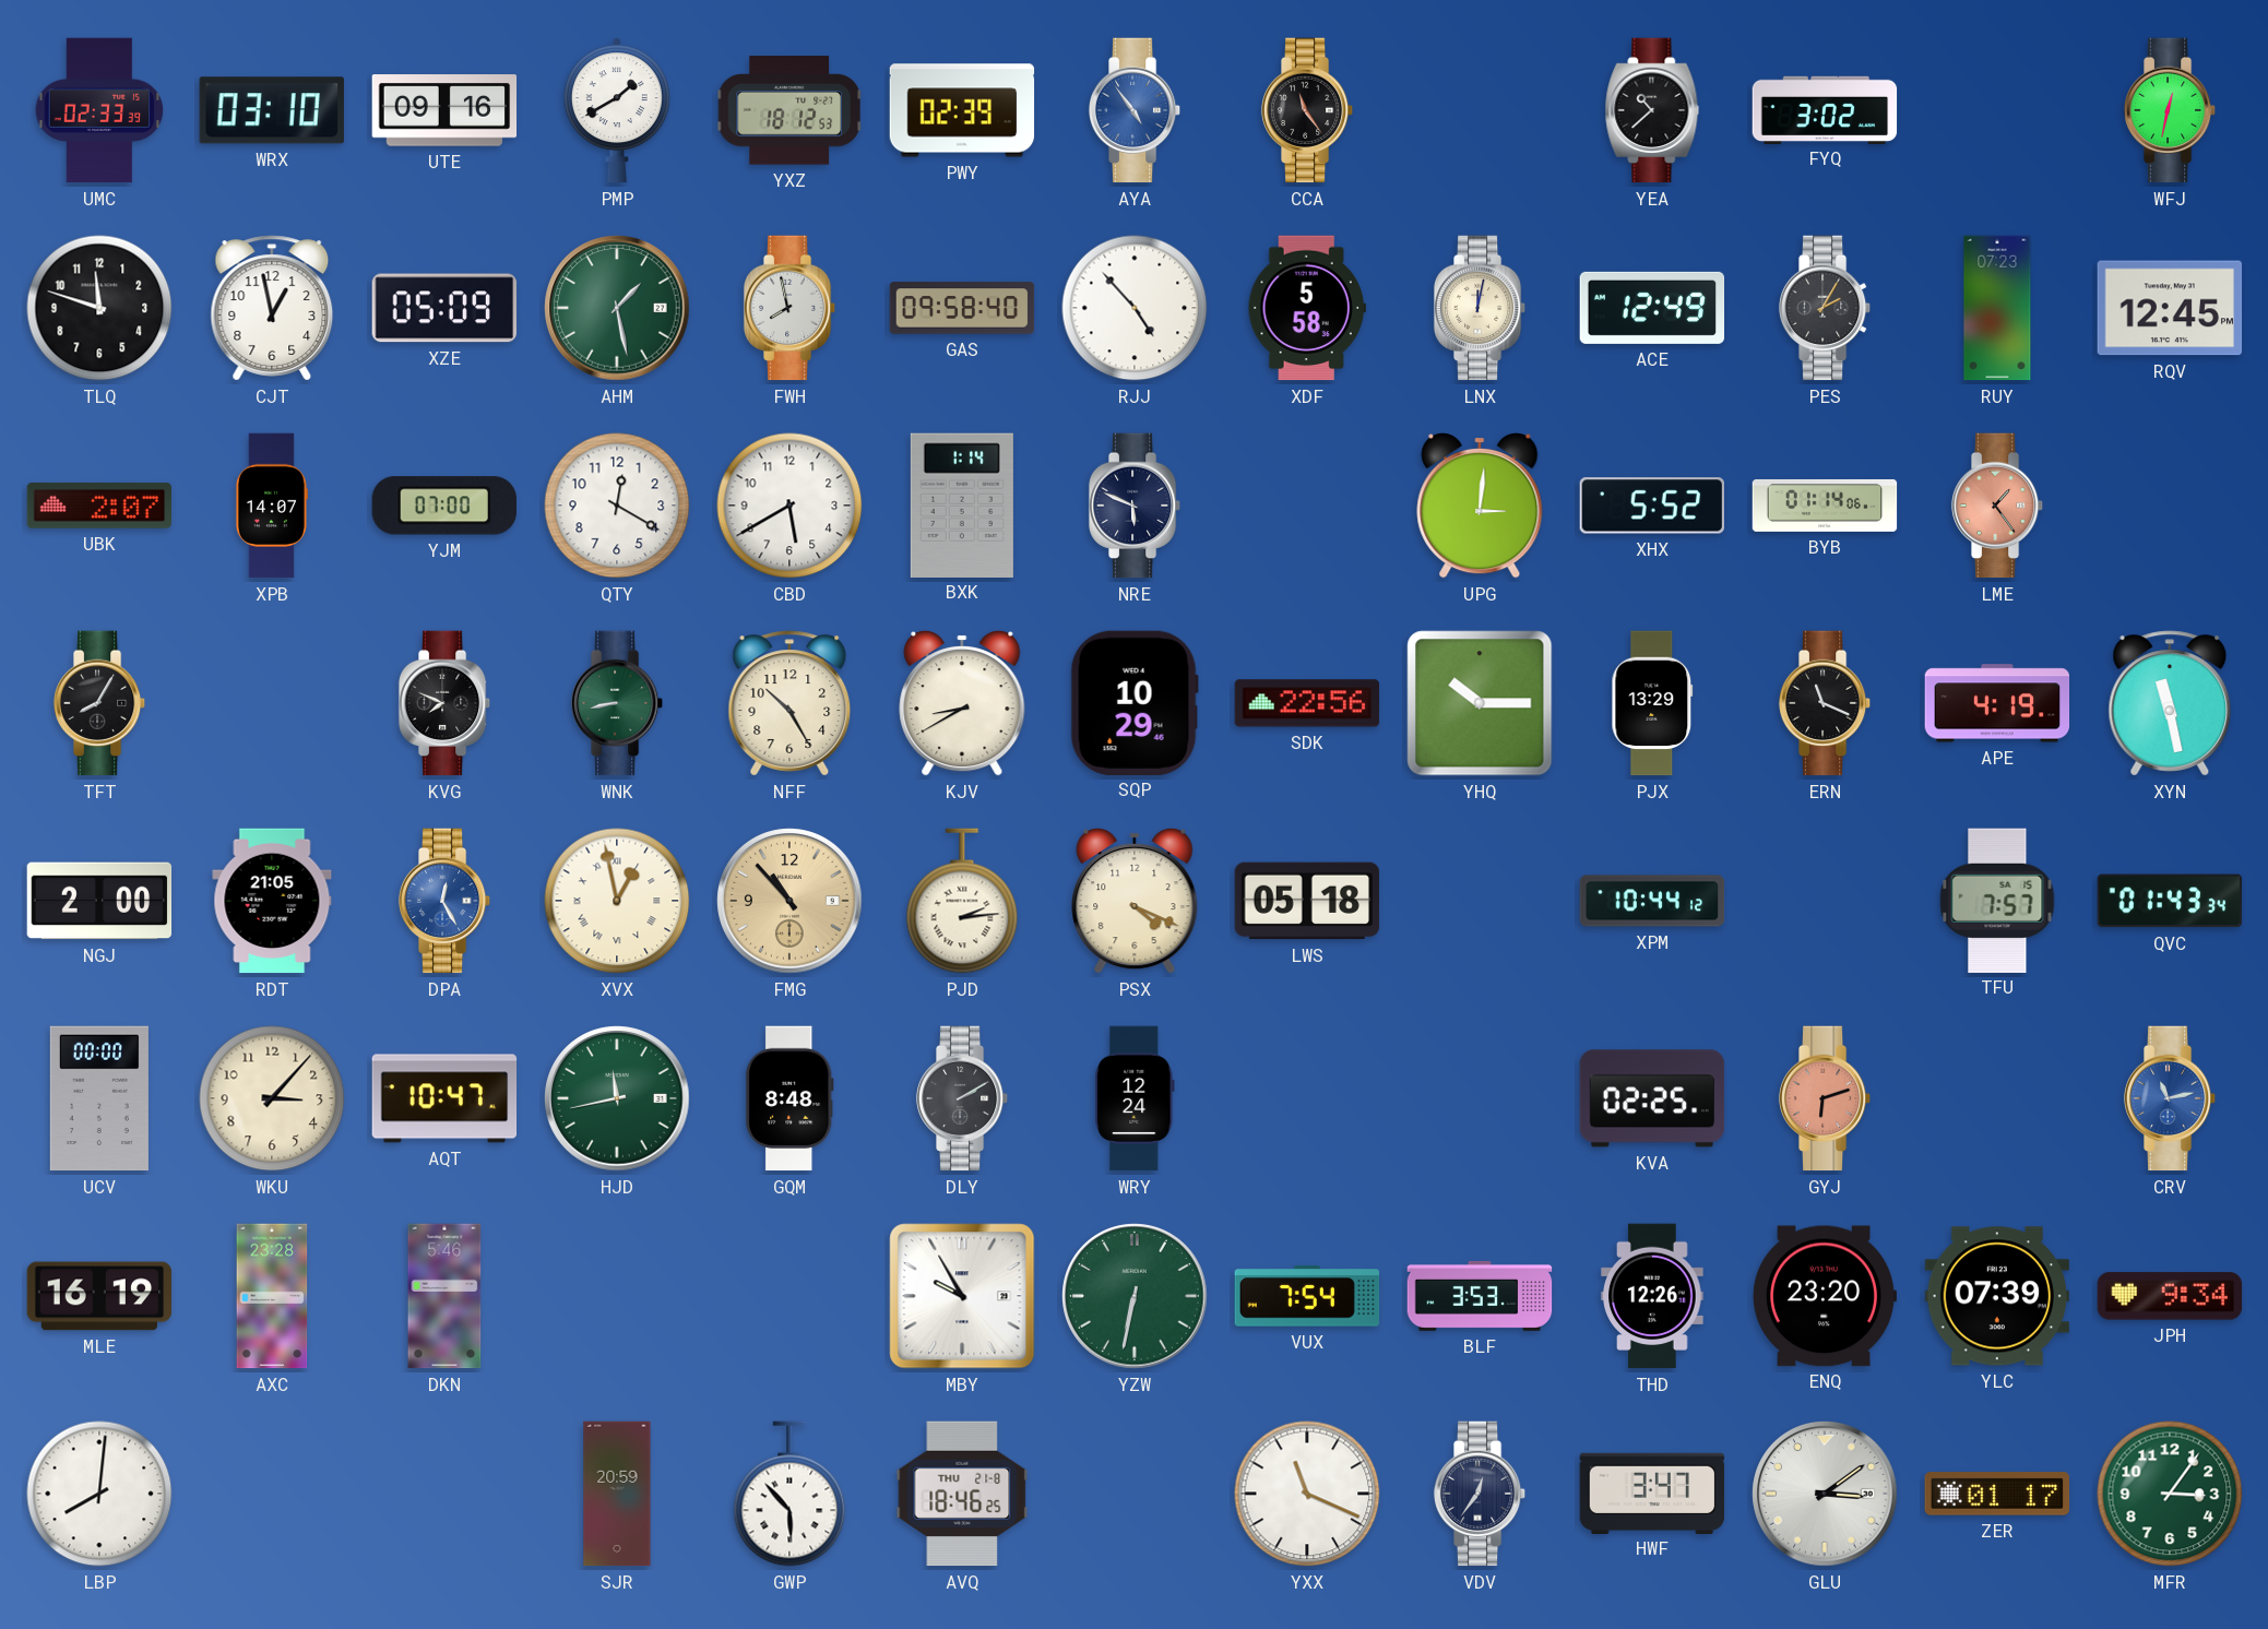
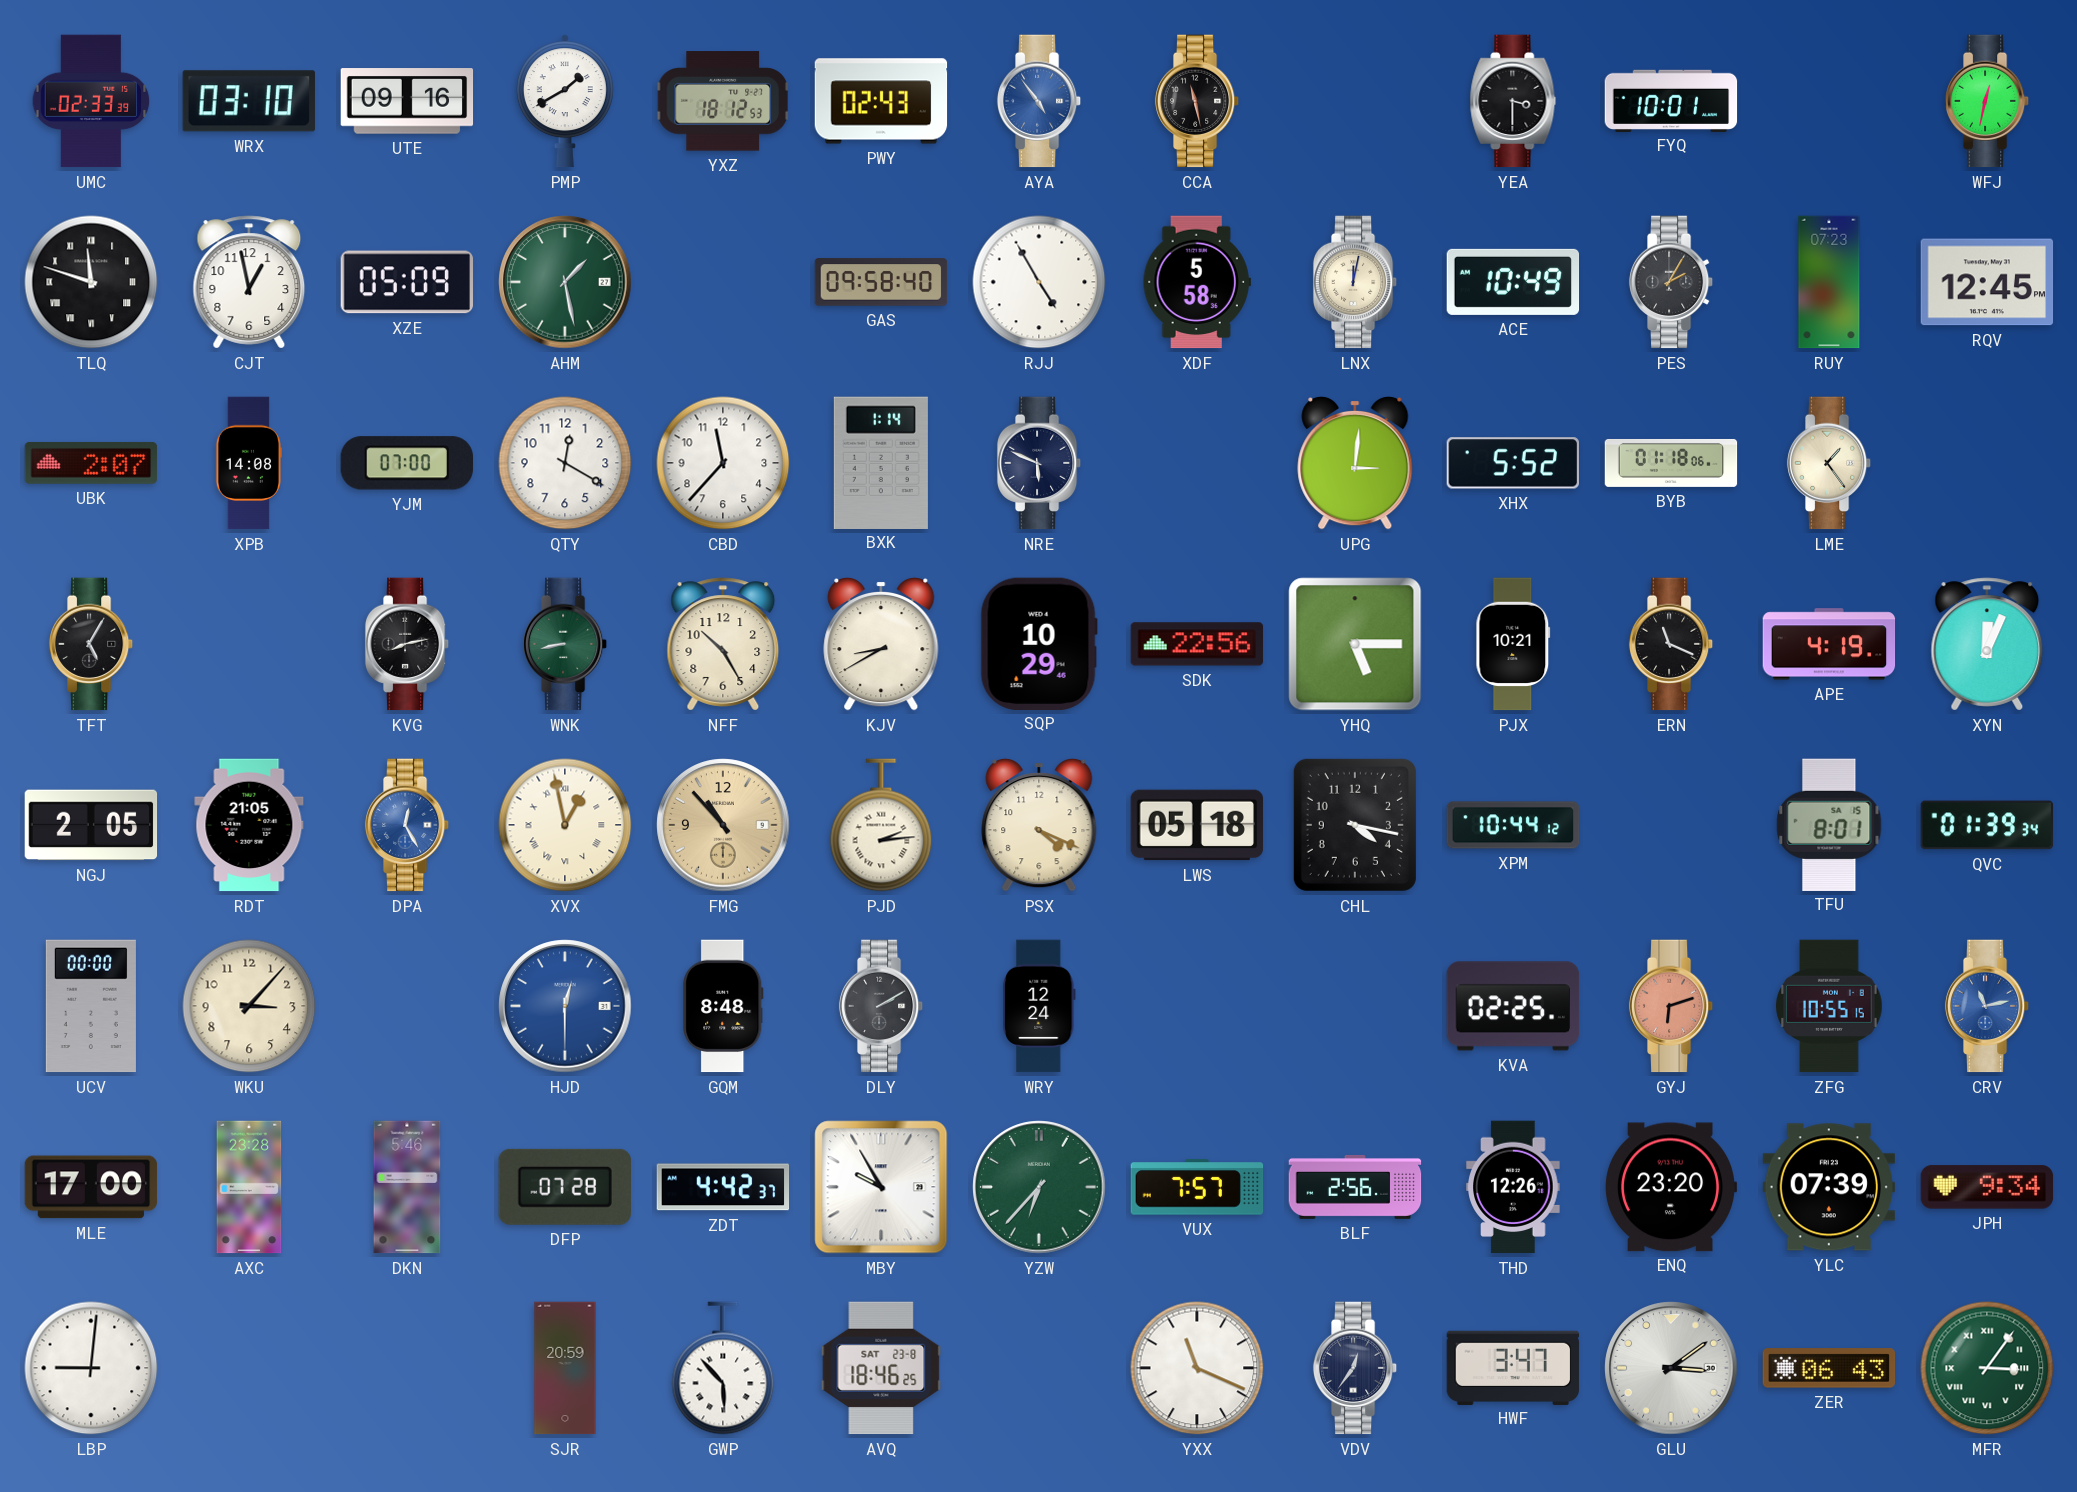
PWY: 02:39 -> 02:43 (881, 101)
CCA: 11:24 -> 11:28 (1197, 101)
YEA: 10:38 -> 3:30 (1513, 101)
FYQ: 3:02 -> 10:01 (1671, 100)
TLQ numerals: Arabic -> Roman (91, 282)
FWH: 7:58 -> none (789, 308)
RJJ: 4:53 -> 4:55 (1039, 282)
ACE: 12:49 -> 10:49 (1513, 282)
XPB: 14:07 -> 14:08 (248, 463)
CBD: 5:40 -> 11:37 (723, 463)
BYB: 01:14 -> 01:18 (1671, 463)
LME dial: salmon -> cream (1829, 463)
TFT: 8:05 -> 5:05 (91, 644)
KVG: 7:49 -> 8:13 (407, 644)
YHQ: 10:15 -> 5:15 (1355, 644)
PJX: 13:29 -> 10:21 (1513, 644)
XYN: 11:28 -> 12:04 (1987, 644)
NGJ: 2:00 -> 2:05 (91, 825)
CHL: none -> 4:17 (1355, 825)
TFU: 7:57 -> 8:01 (1829, 824)
QVC: 01:43 -> 01:39 (1987, 825)
AQT: 10:47 -> none (444, 1098)
HJD: 11:43 -> 12:30 (565, 1006)
HJD dial: green -> blue (565, 1006)
ZFG: none -> 10:55 (1829, 1006)
MLE: 16:19 -> 17:00 (91, 1187)
DFP: none -> 07:28 (565, 1187)
ZDT: none -> 4:42 (723, 1187)
YZW: 6:32 -> 6:37 (1039, 1187)
VUX: 7:54 -> 7:57 (1197, 1187)
BLF: 3:53 -> 2:56 (1355, 1187)
LBP: 8:01 -> 9:01 (91, 1368)
AVQ date: THU 21-8 -> SAT 23-8 (881, 1368)
ZER: 01:17 -> 06:43 (1829, 1368)
MFR numerals: Arabic -> Roman (1987, 1368)
